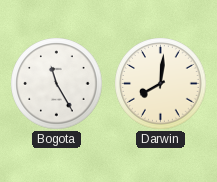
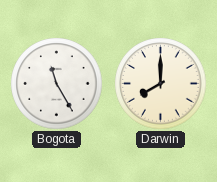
Darwin: 8:01 -> 8:00 (161, 84)
